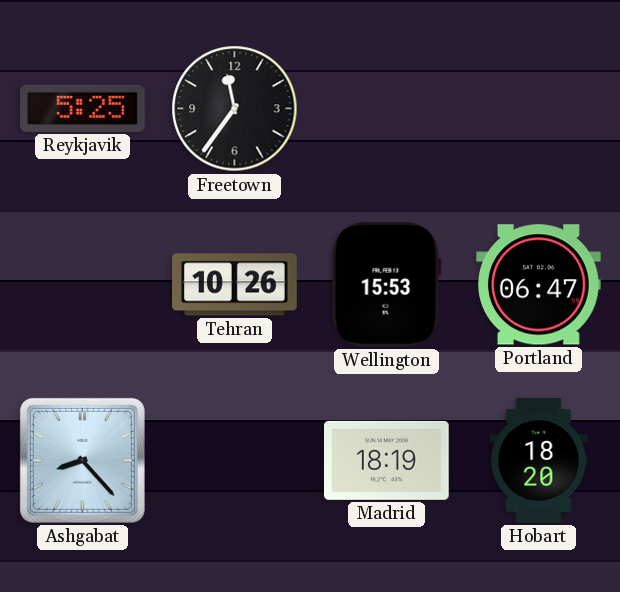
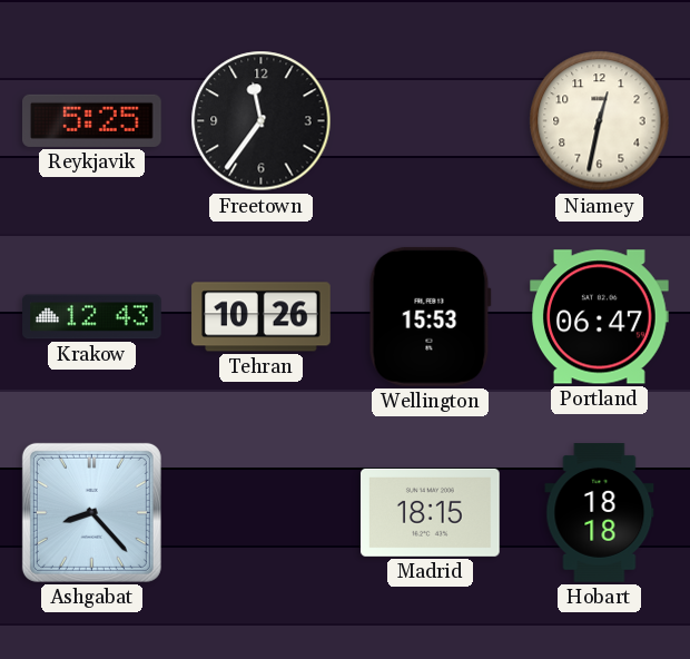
Niamey: none -> 12:32 (600, 121)
Krakow: none -> 12:43 (92, 317)
Madrid: 18:19 -> 18:15 (431, 512)
Hobart: 18:20 -> 18:18 (600, 513)
